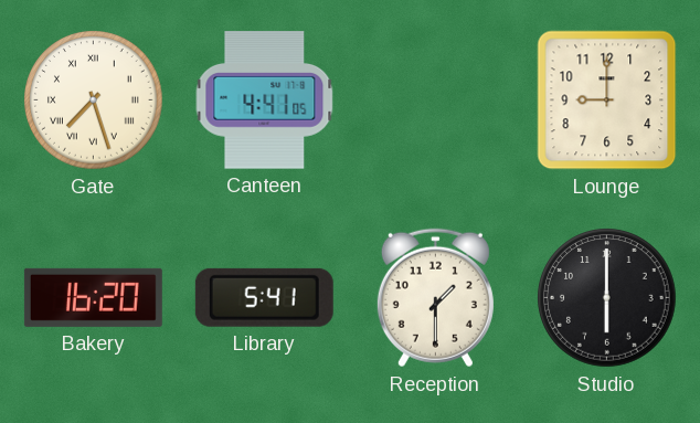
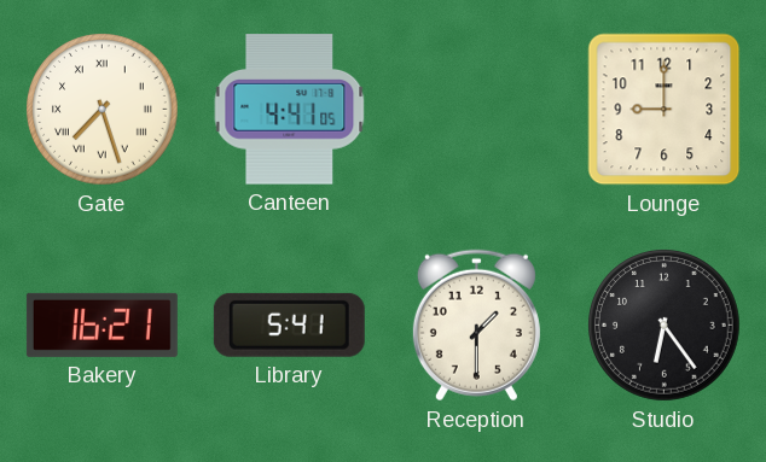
Bakery: 16:20 -> 16:21 (101, 324)
Studio: 6:00 -> 6:24 (665, 326)
